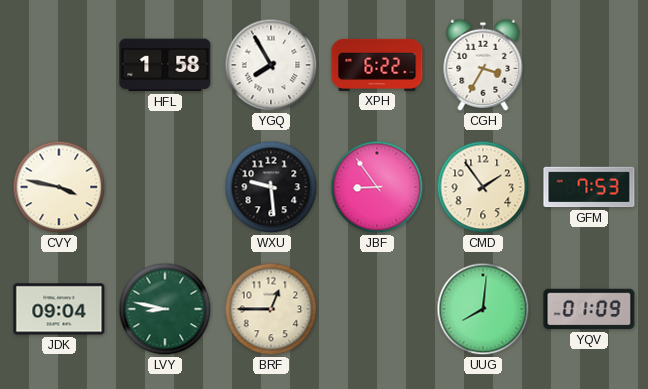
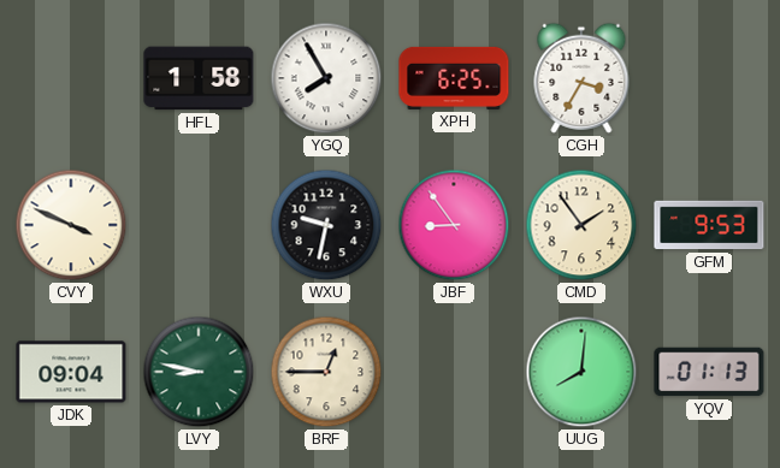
XPH: 6:22 -> 6:25 (454, 78)
CVY: 3:47 -> 3:49 (71, 225)
WXU: 9:29 -> 9:32 (326, 225)
GFM: 7:53 -> 9:53 (709, 225)
YQV: 01:09 -> 01:13 (709, 372)
